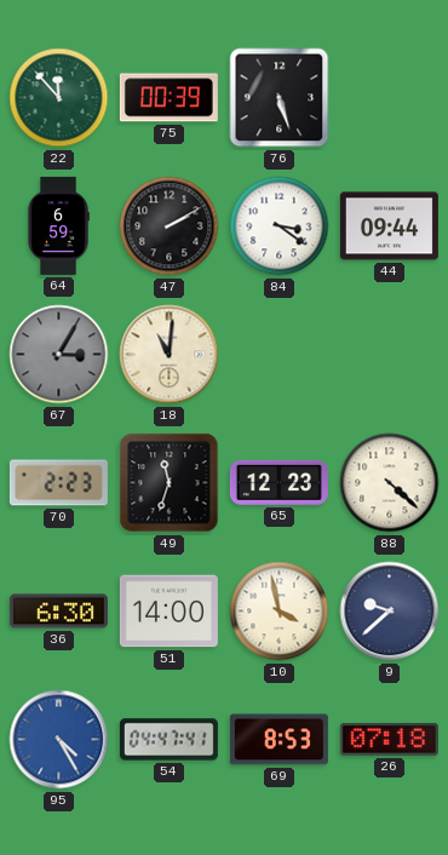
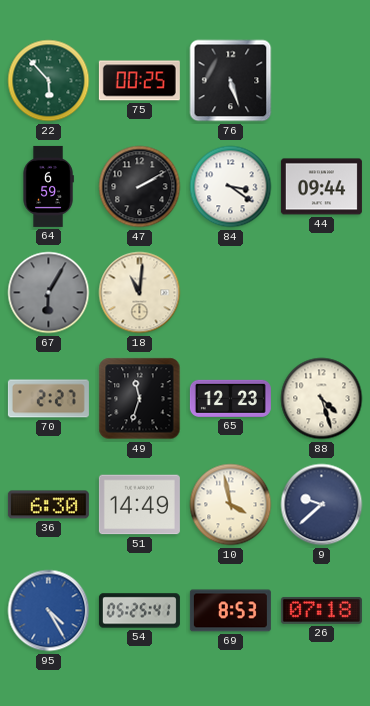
22: 11:53 -> 5:53 (49, 81)
75: 00:39 -> 00:25 (139, 81)
67: 3:05 -> 6:05 (49, 293)
70: 2:23 -> 2:27 (48, 399)
88: 4:22 -> 4:27 (322, 399)
51: 14:00 -> 14:49 (139, 505)
54: 04:47 -> 05:25 (139, 611)
